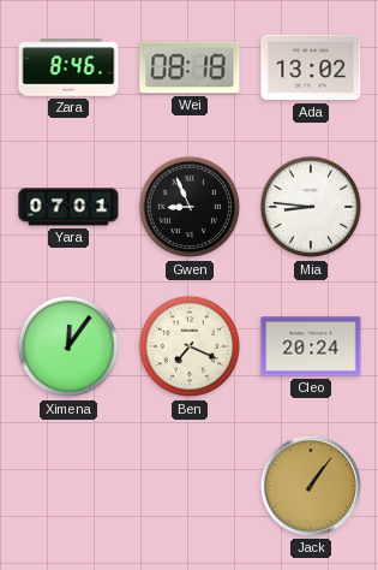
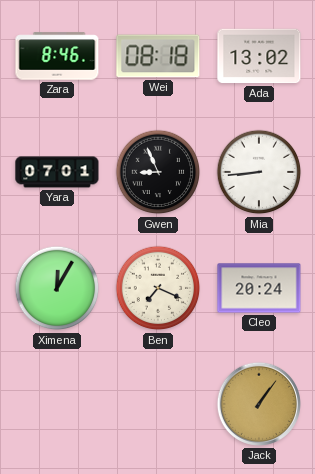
Mia: 8:46 -> 8:44 (259, 172)
Ximena: 12:06 -> 12:05 (57, 288)
